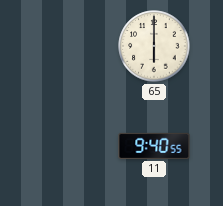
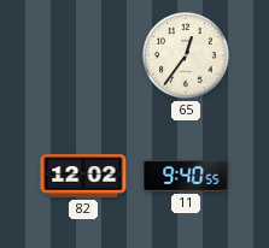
65: 6:00 -> 12:36 (186, 55)
82: none -> 12:02 (83, 176)
